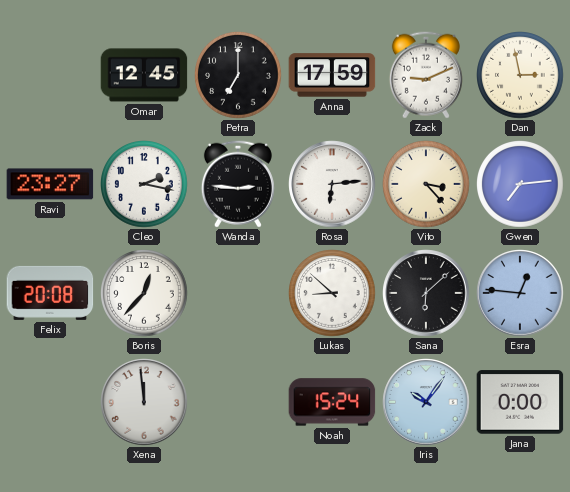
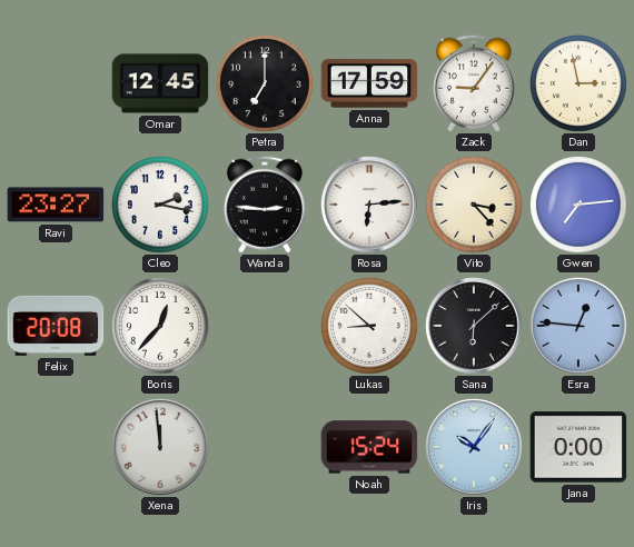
Zack: 9:11 -> 9:06 (474, 83)
